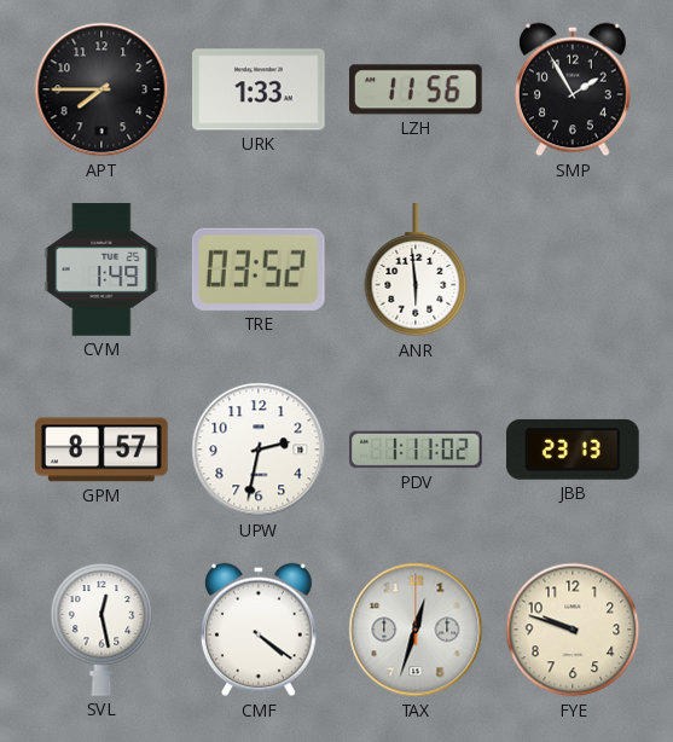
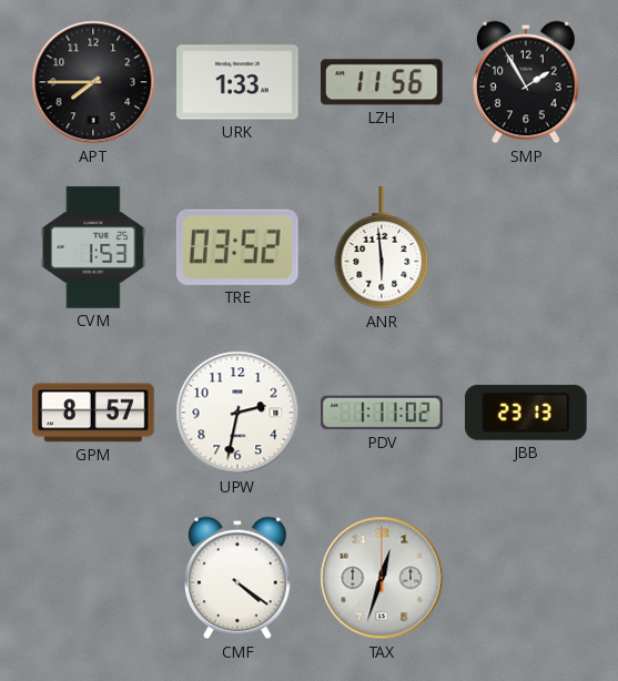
CVM: 1:49 -> 1:53 (93, 247)
SVL: 12:28 -> none (101, 630)
FYE: 9:48 -> none (573, 630)
